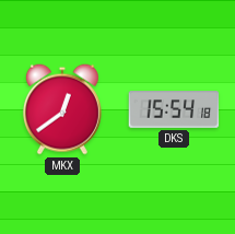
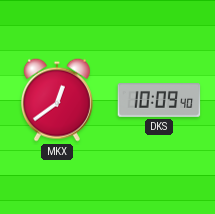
DKS: 15:54 -> 10:09 (159, 100)
